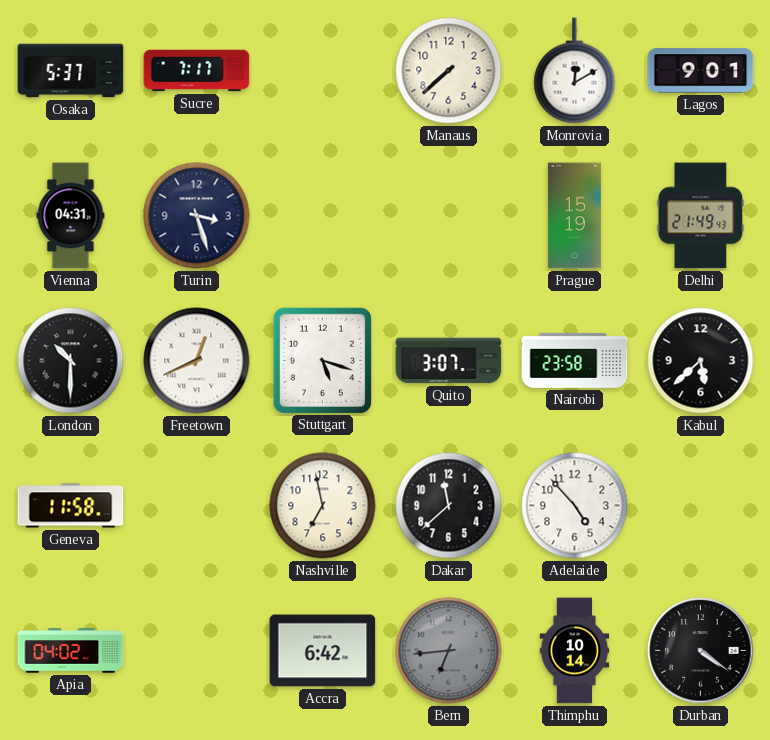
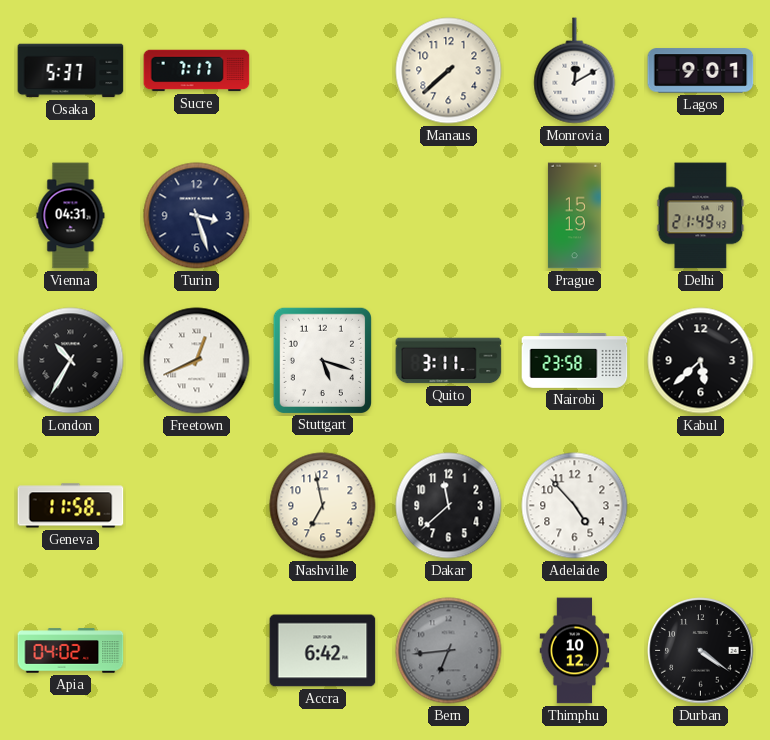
London: 10:30 -> 10:35 (71, 361)
Quito: 3:07 -> 3:11 (449, 361)
Thimphu: 10:14 -> 10:12 (575, 651)
